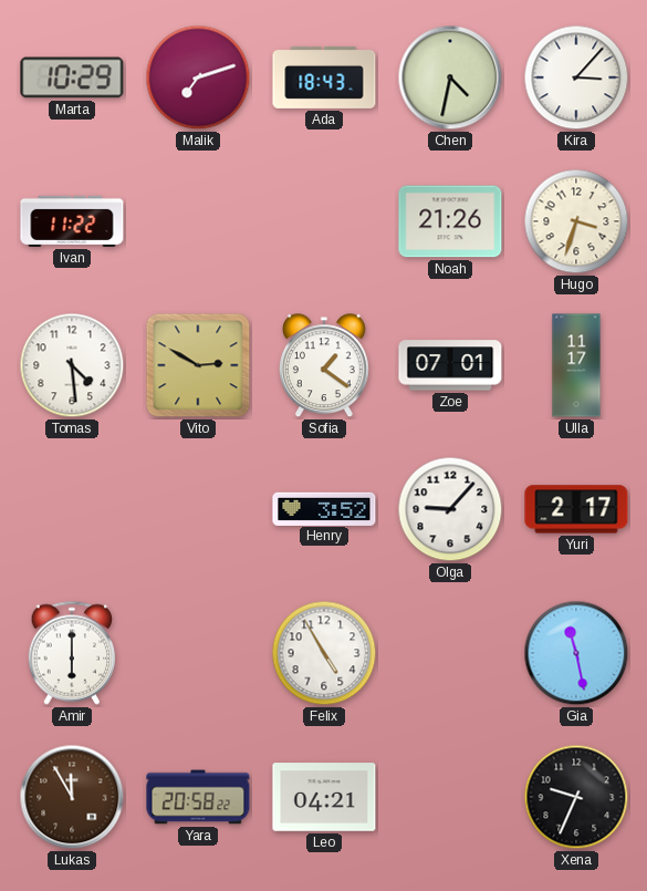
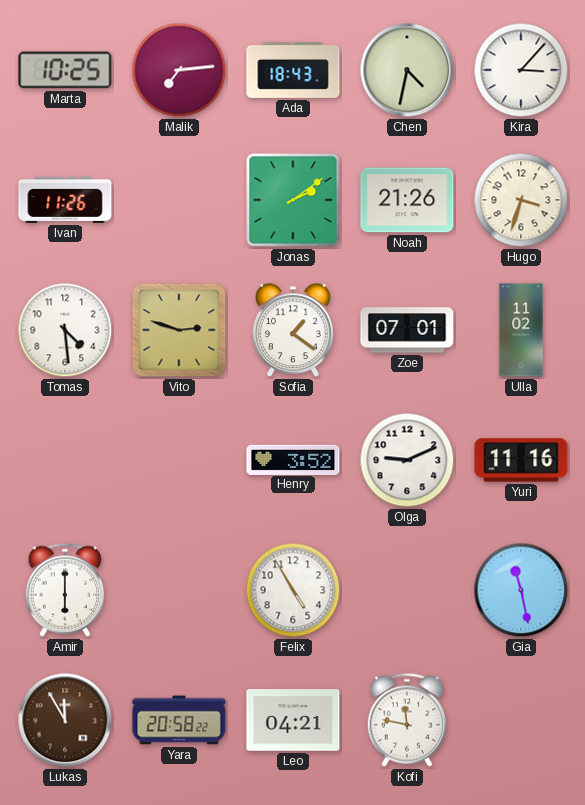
Marta: 10:29 -> 10:25 (65, 70)
Malik: 7:12 -> 7:14 (179, 70)
Ivan: 11:22 -> 11:26 (65, 200)
Jonas: none -> 2:09 (293, 200)
Vito: 2:50 -> 2:48 (179, 330)
Ulla: 11:17 -> 11:02 (521, 330)
Olga: 9:07 -> 9:11 (407, 460)
Yuri: 2:17 -> 11:16 (521, 460)
Kofi: none -> 11:47 (407, 720)
Xena: 9:34 -> none (576, 797)
